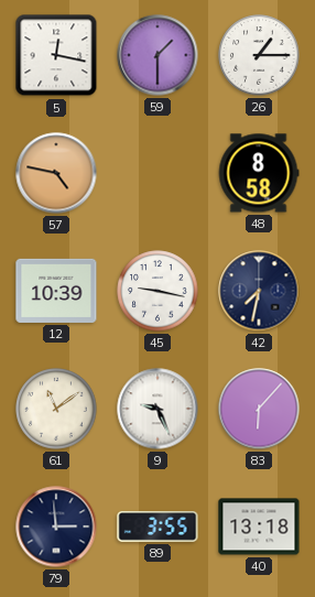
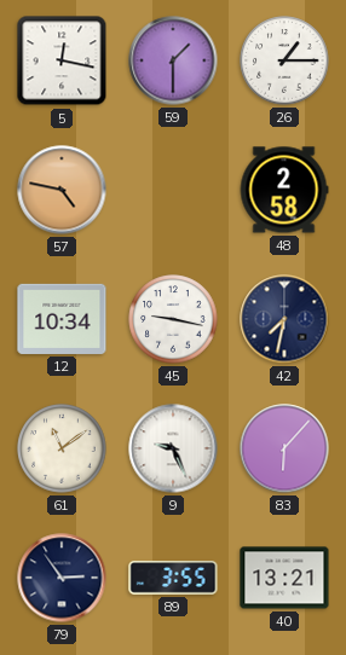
48: 8:58 -> 2:58 (284, 190)
12: 10:39 -> 10:34 (62, 319)
79: 2:59 -> 2:54 (62, 578)
40: 13:18 -> 13:21 (284, 578)
